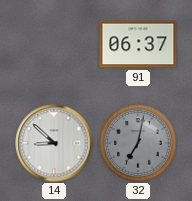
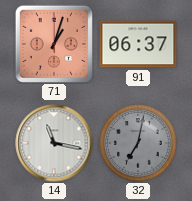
71: none -> 1:03 (54, 44)
14: 8:52 -> 11:17 (54, 143)
